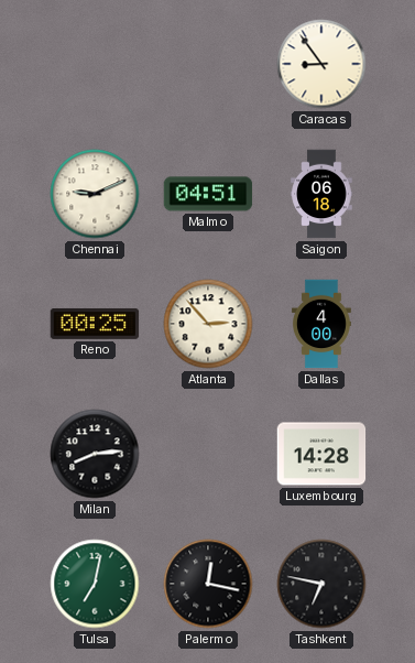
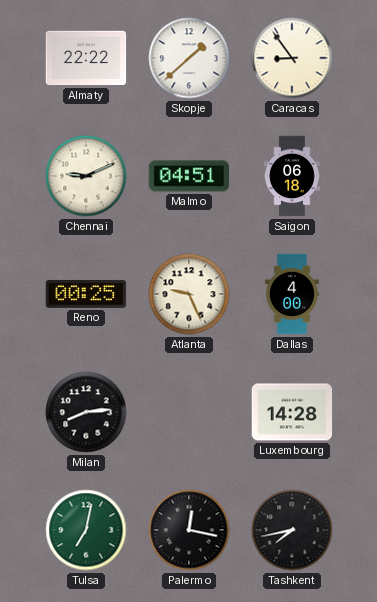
Almaty: none -> 22:22 (86, 58)
Skopje: none -> 1:38 (189, 58)
Atlanta: 2:53 -> 9:26 (189, 294)
Tashkent: 6:47 -> 7:43 (292, 530)
